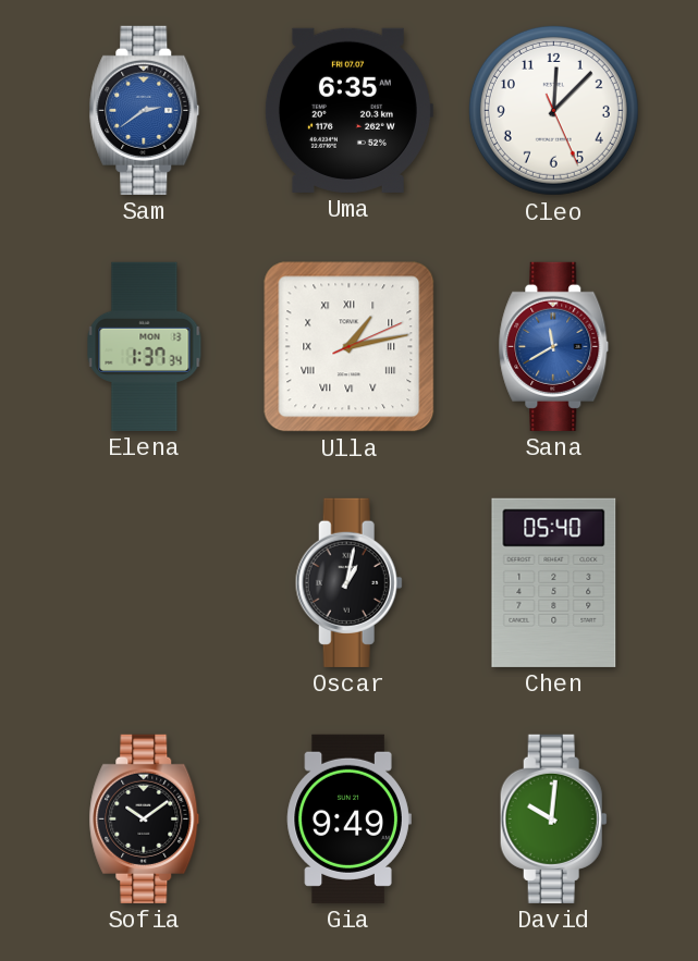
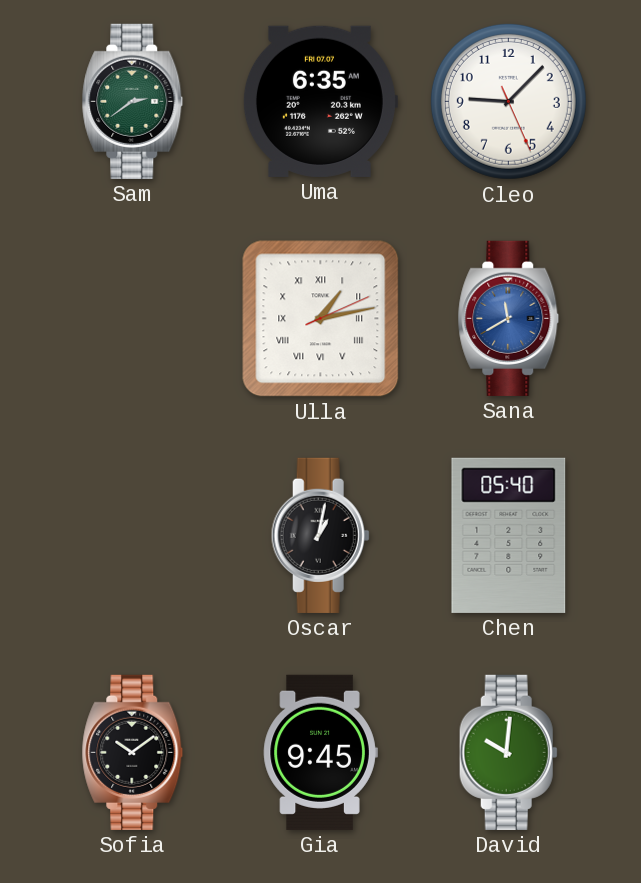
Sam dial: blue -> green (133, 101)
Cleo: 12:07 -> 9:07 (508, 101)
Elena: 1:37 -> none (145, 346)
Gia: 9:49 -> 9:45 (320, 752)
